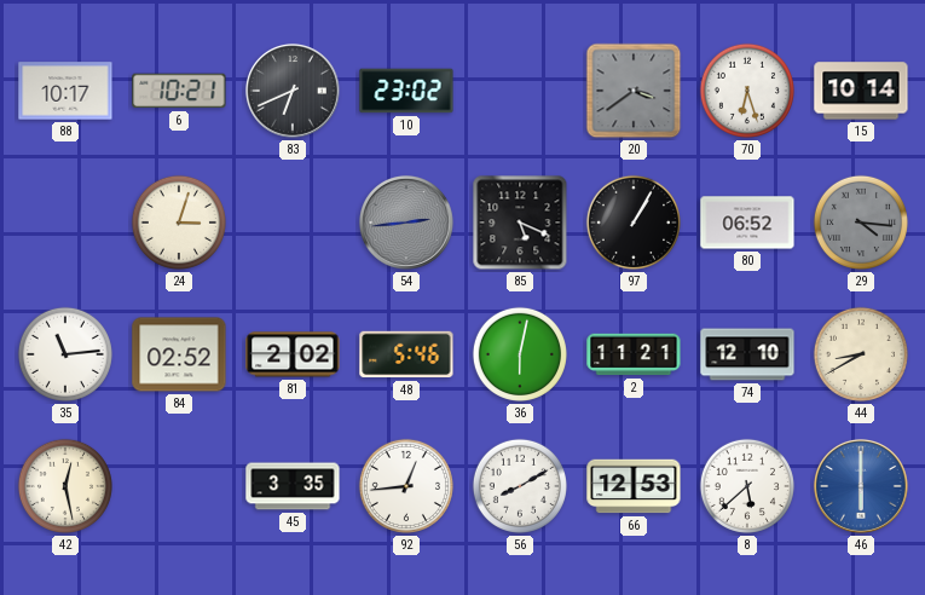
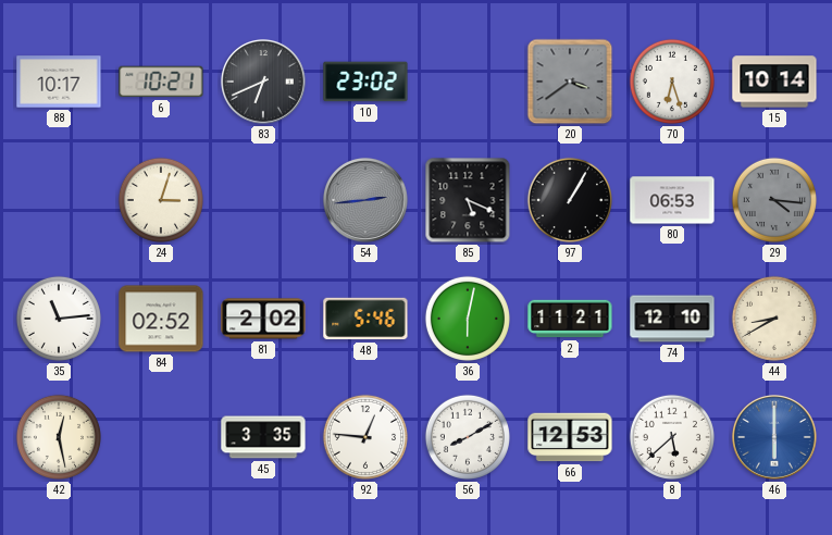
80: 06:52 -> 06:53 (672, 200)
92: 12:44 -> 12:46 (365, 437)
